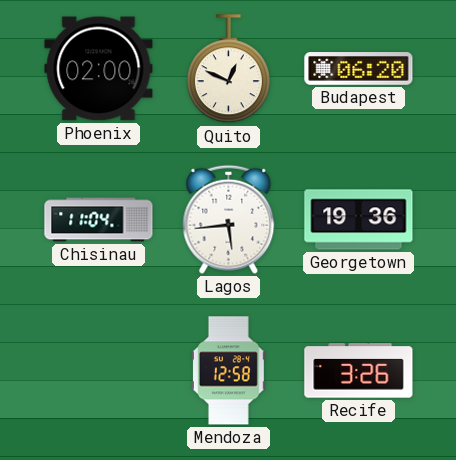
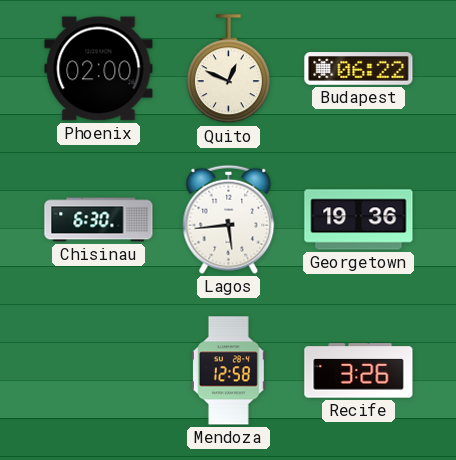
Budapest: 06:20 -> 06:22 (359, 69)
Chisinau: 11:04 -> 6:30 (99, 220)
